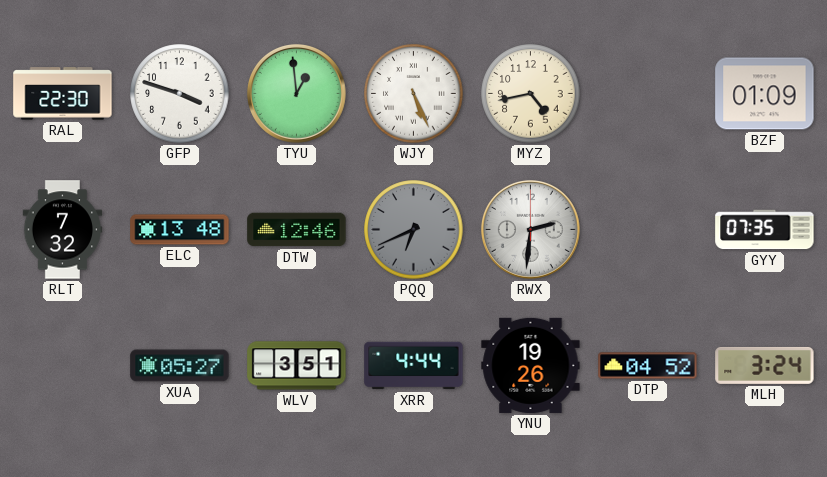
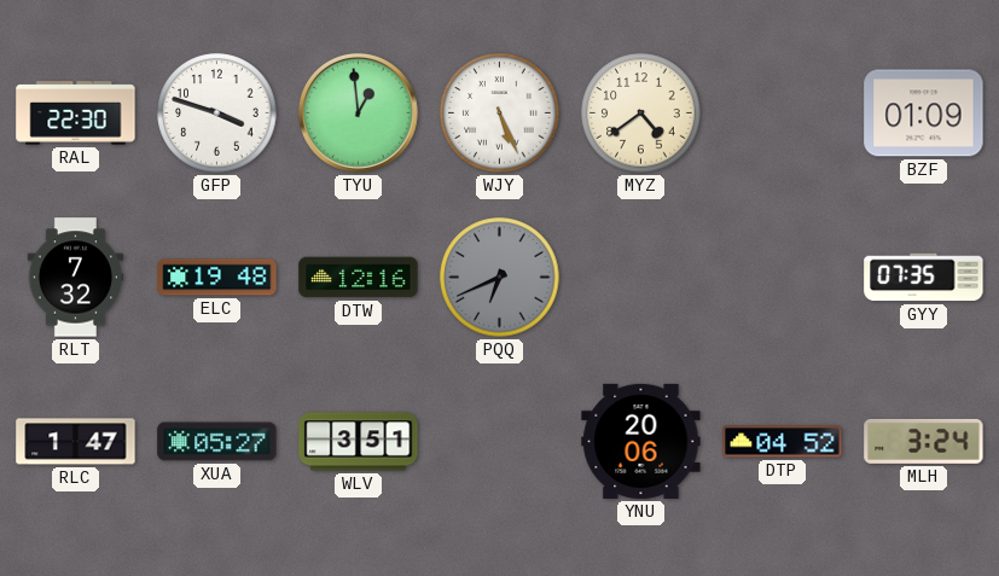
MYZ: 4:43 -> 4:39 (641, 114)
ELC: 13:48 -> 19:48 (217, 278)
DTW: 12:46 -> 12:16 (359, 278)
RWX: 2:31 -> none (530, 229)
RLC: none -> 1:47 (76, 442)
XRR: 4:44 -> none (414, 366)
YNU: 19:26 -> 20:06 (641, 441)
